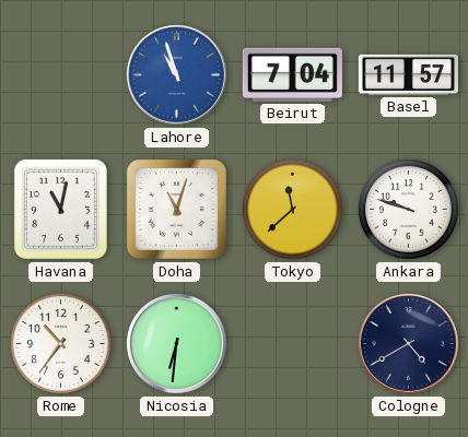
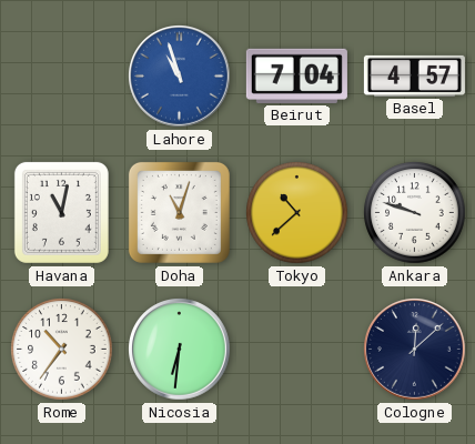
Basel: 11:57 -> 4:57 (414, 75)
Tokyo: 11:38 -> 10:38 (297, 213)
Cologne: 4:40 -> 12:08 (415, 350)
